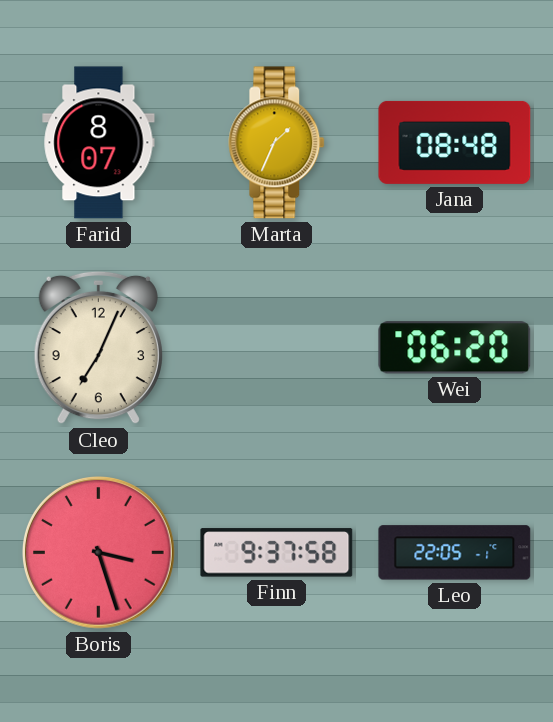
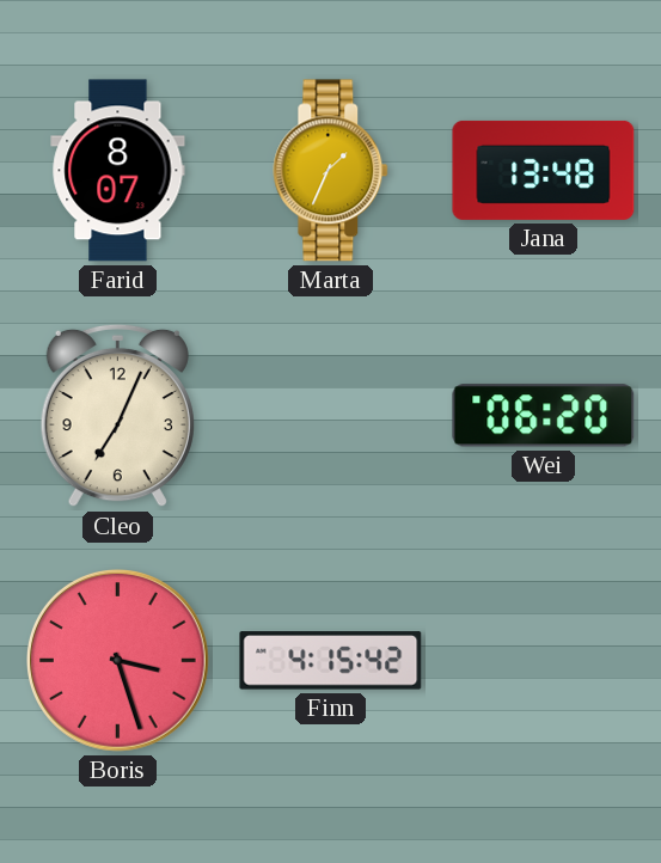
Jana: 08:48 -> 13:48 (544, 170)
Finn: 9:37 -> 4:15 (331, 661)
Leo: 22:05 -> none (455, 553)
